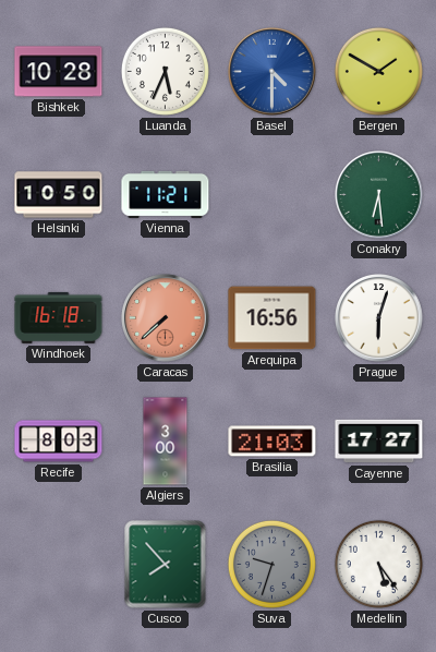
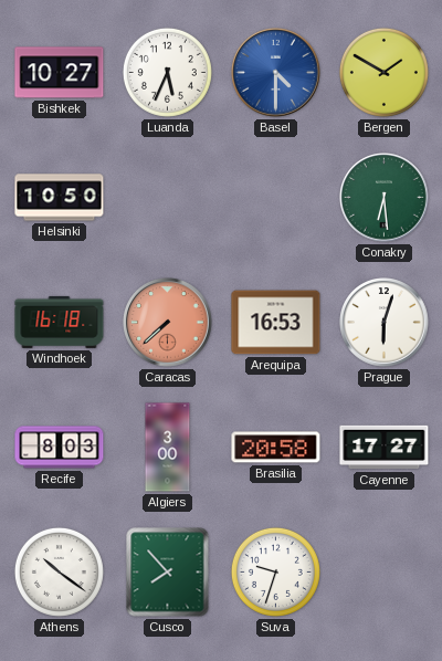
Bishkek: 10:28 -> 10:27 (60, 73)
Vienna: 11:21 -> none (166, 194)
Arequipa: 16:56 -> 16:53 (276, 323)
Brasilia: 21:03 -> 20:58 (276, 448)
Athens: none -> 10:21 (59, 571)
Suva dial: grey -> white (275, 571)
Medellin: 5:24 -> none (378, 564)
